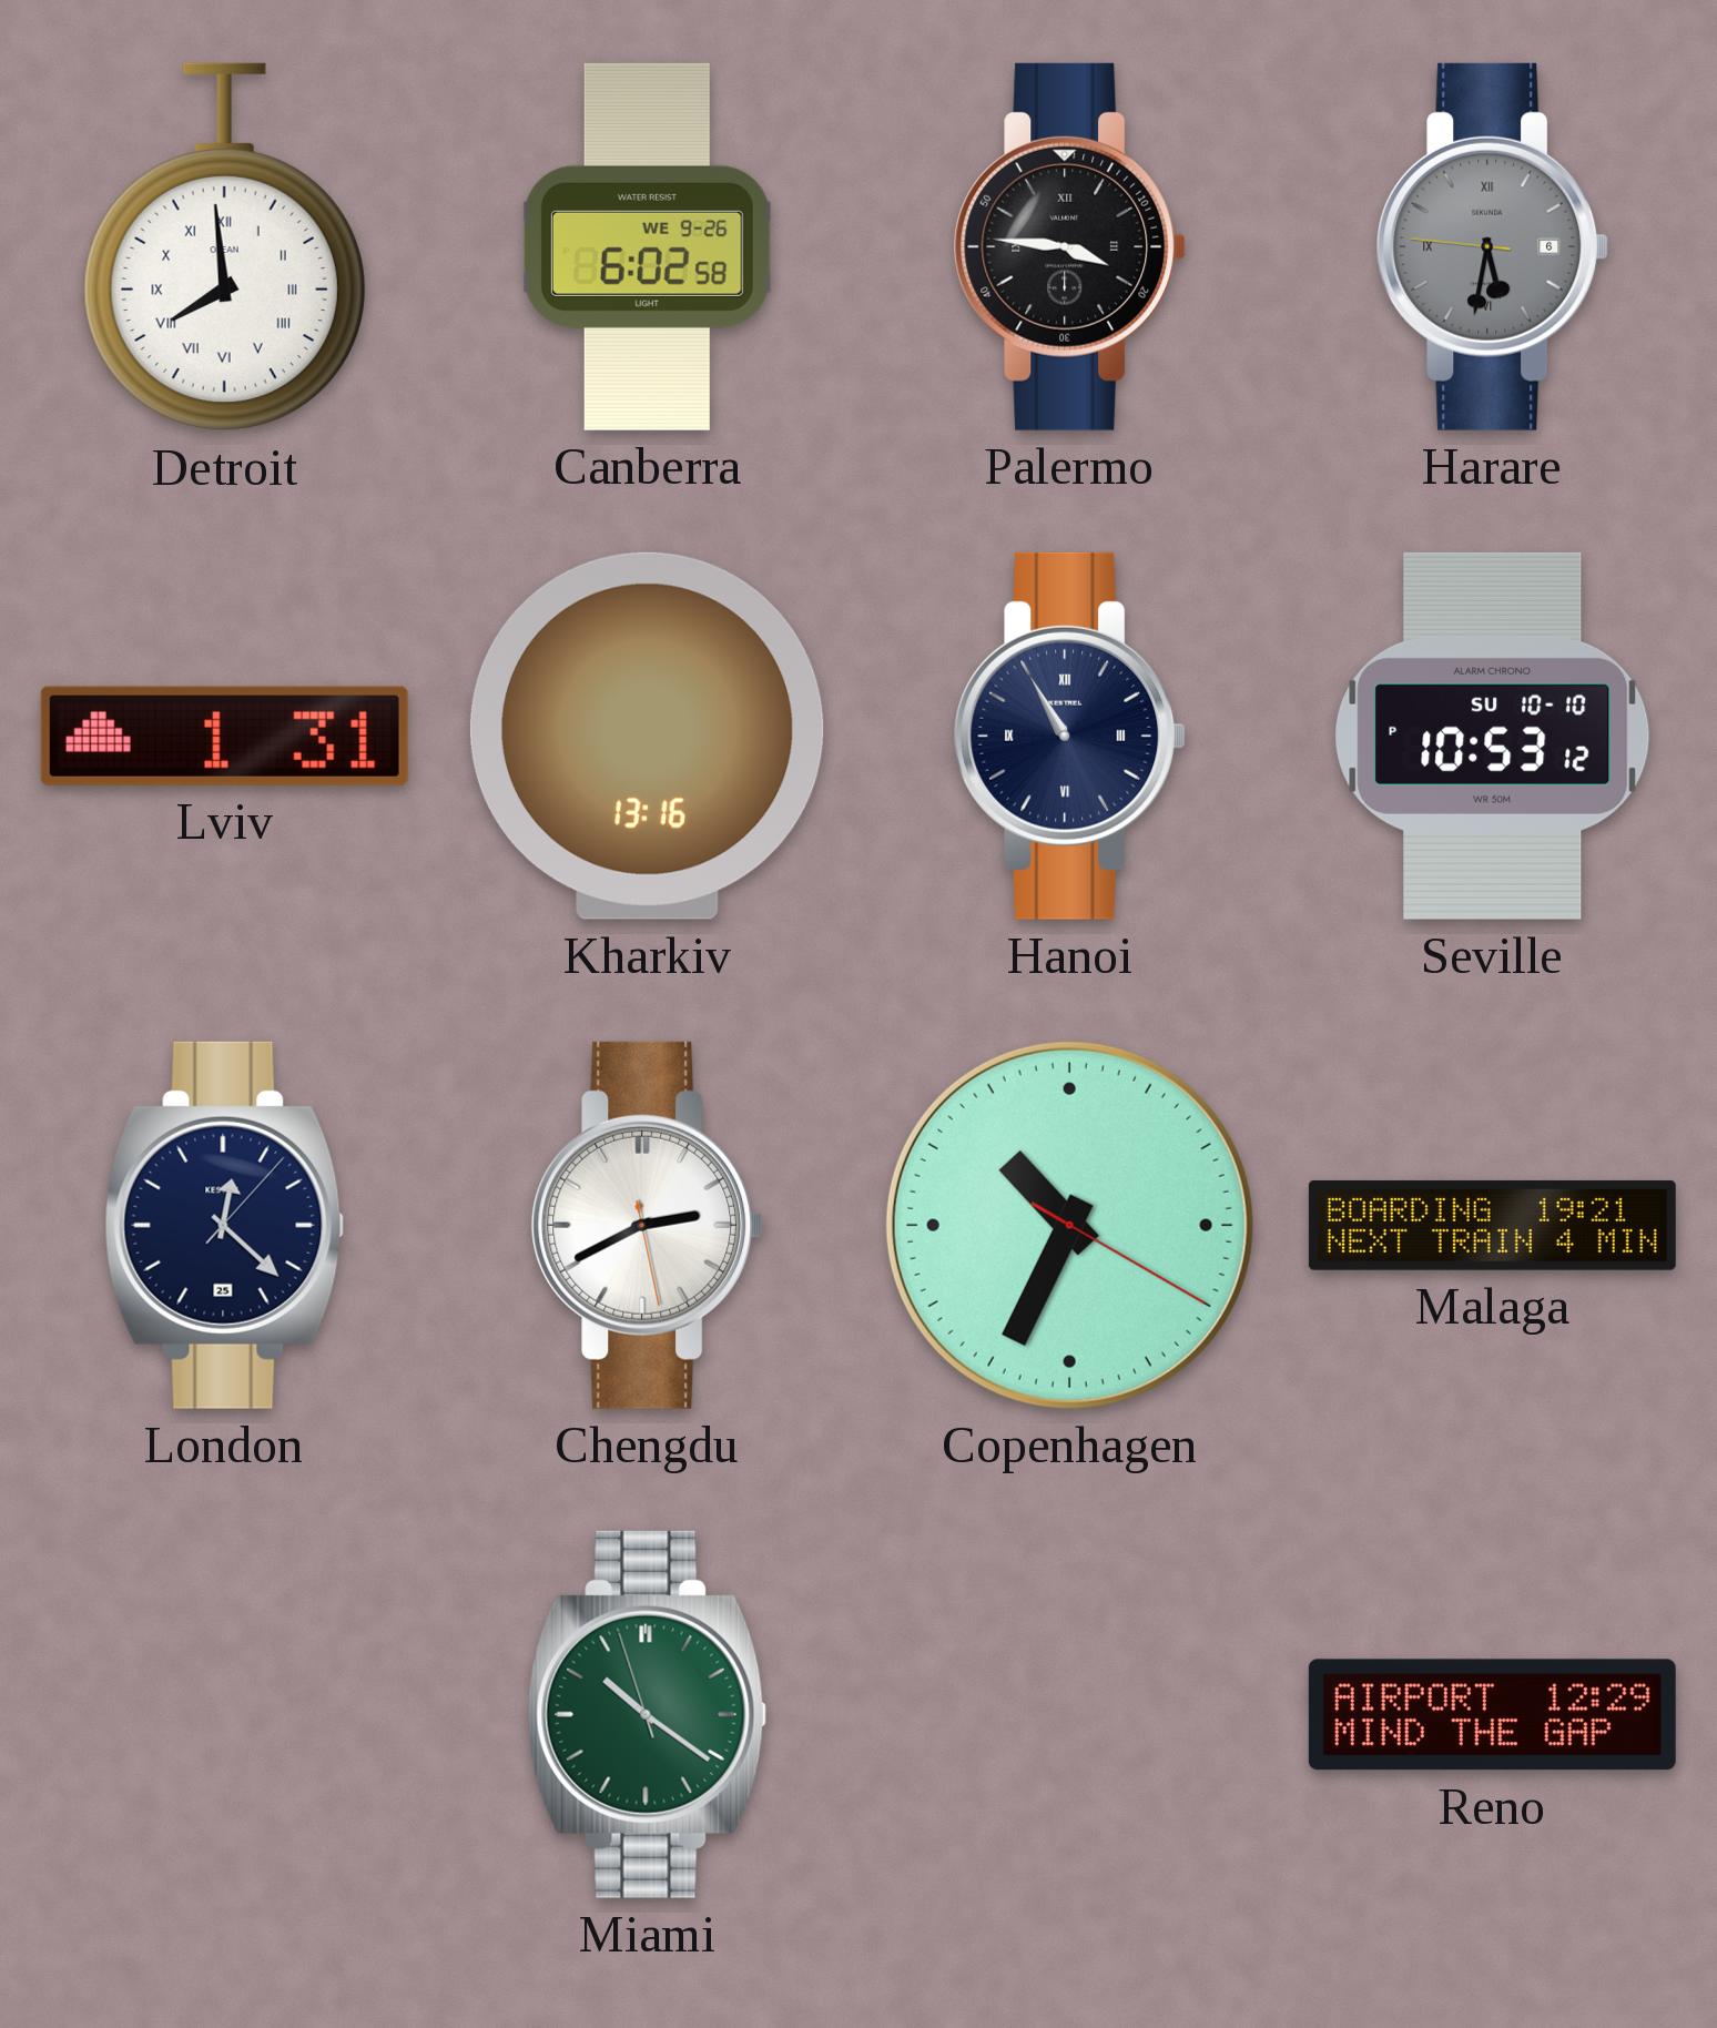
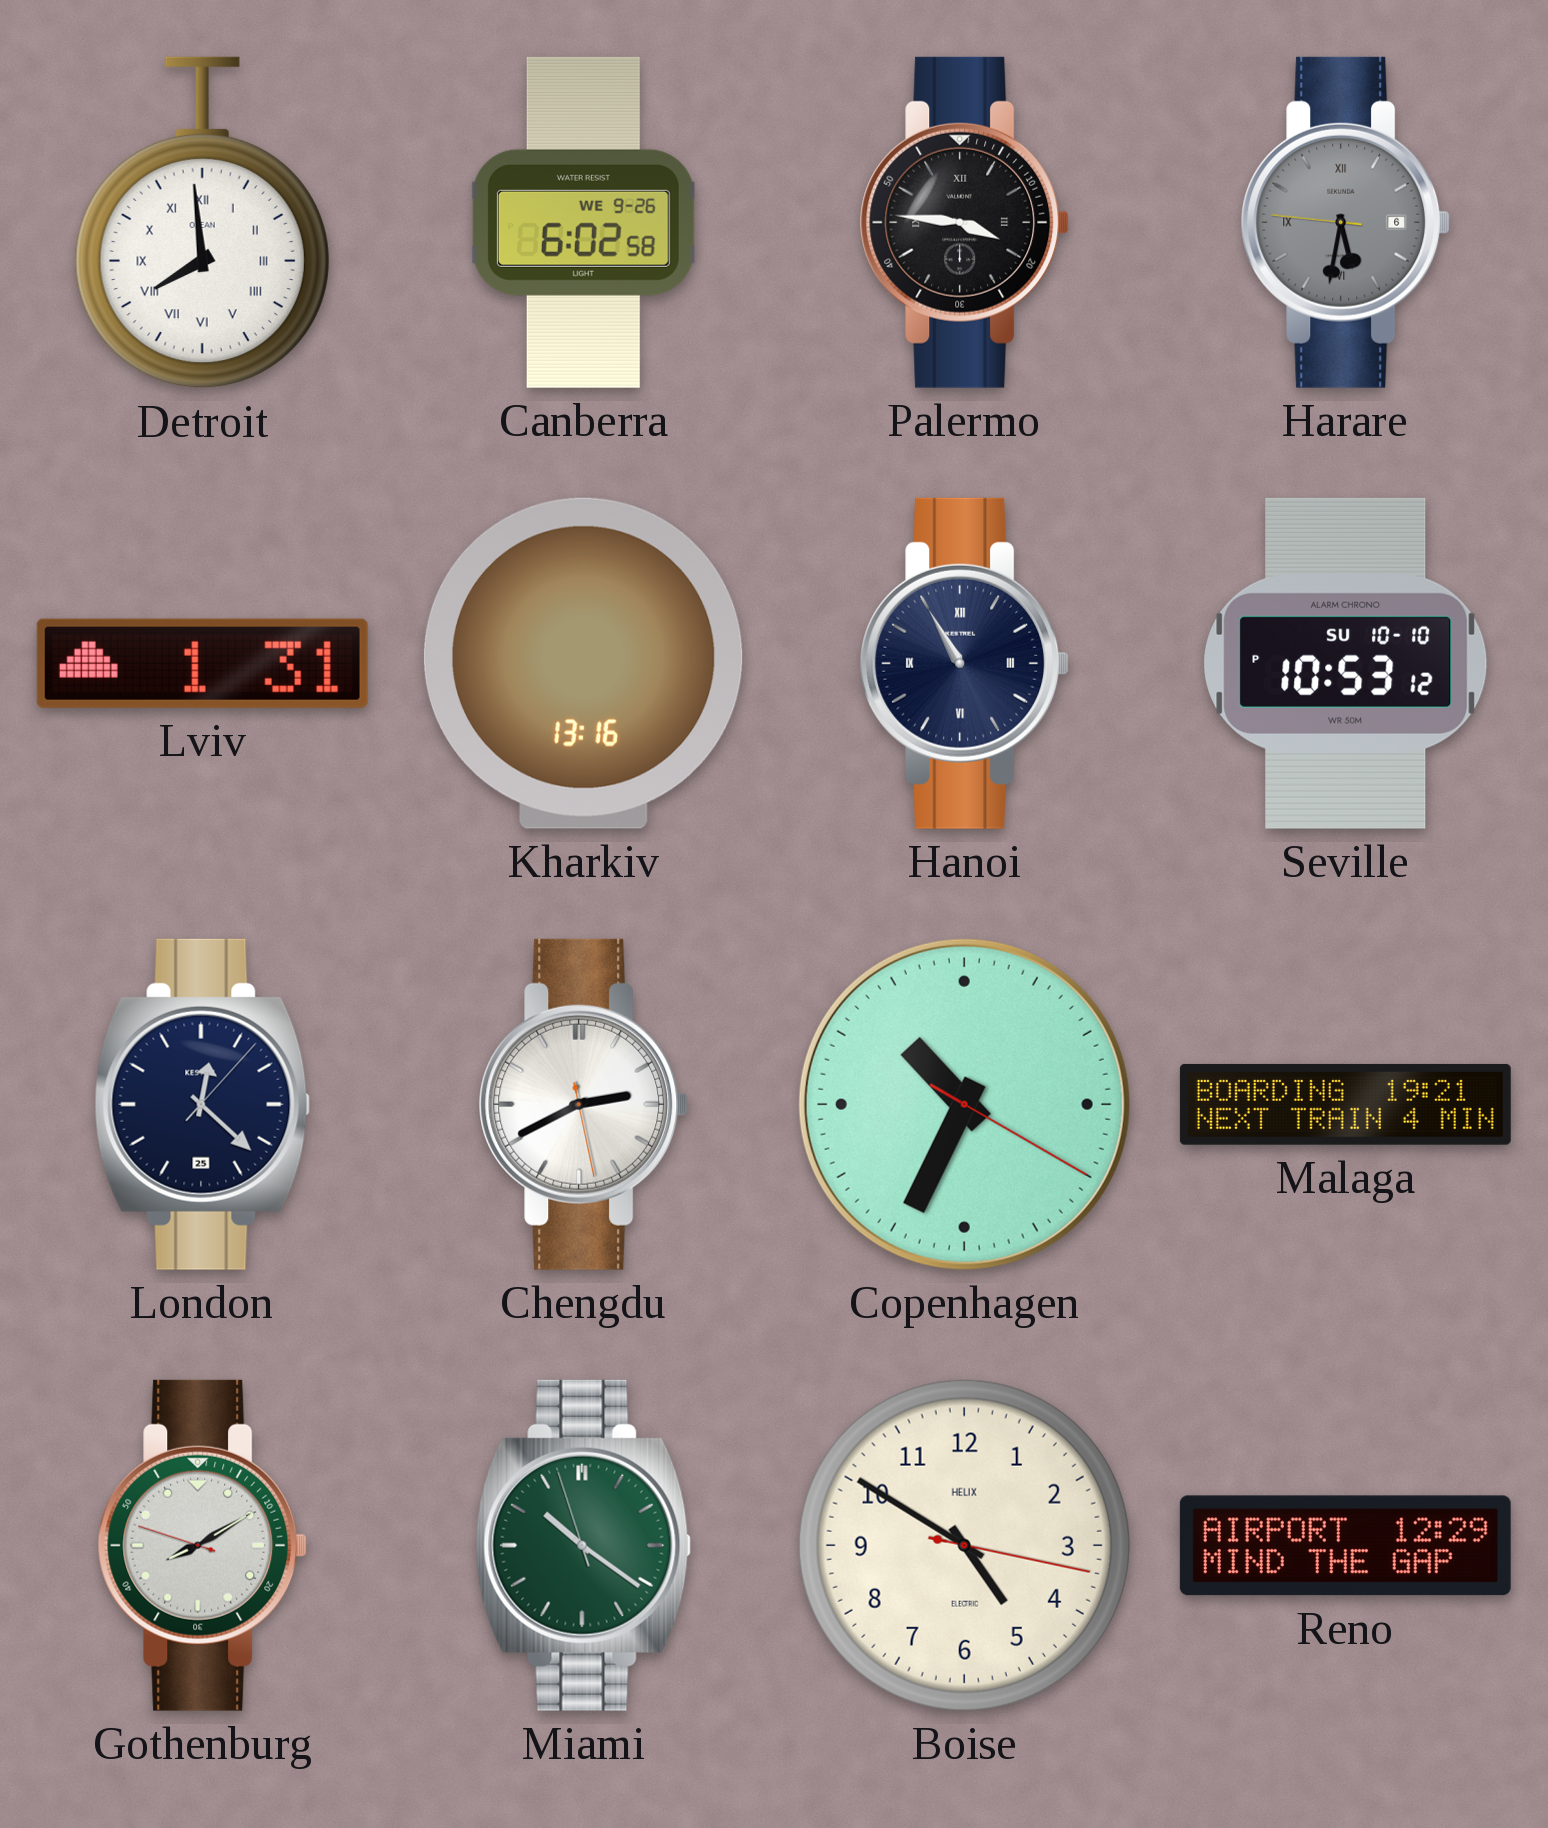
Gothenburg: none -> 8:09 (203, 1545)
Boise: none -> 4:50 (964, 1545)
